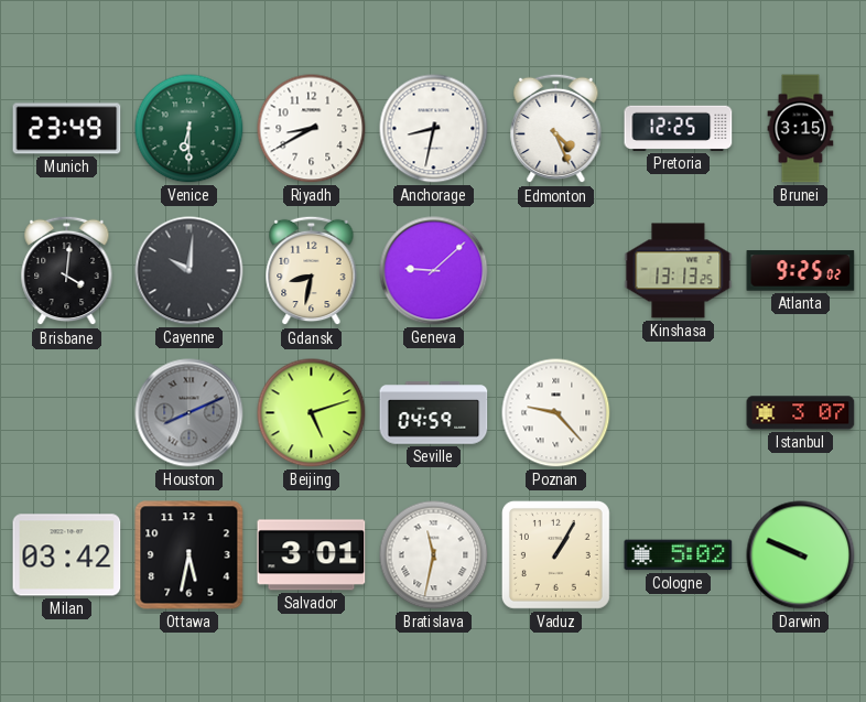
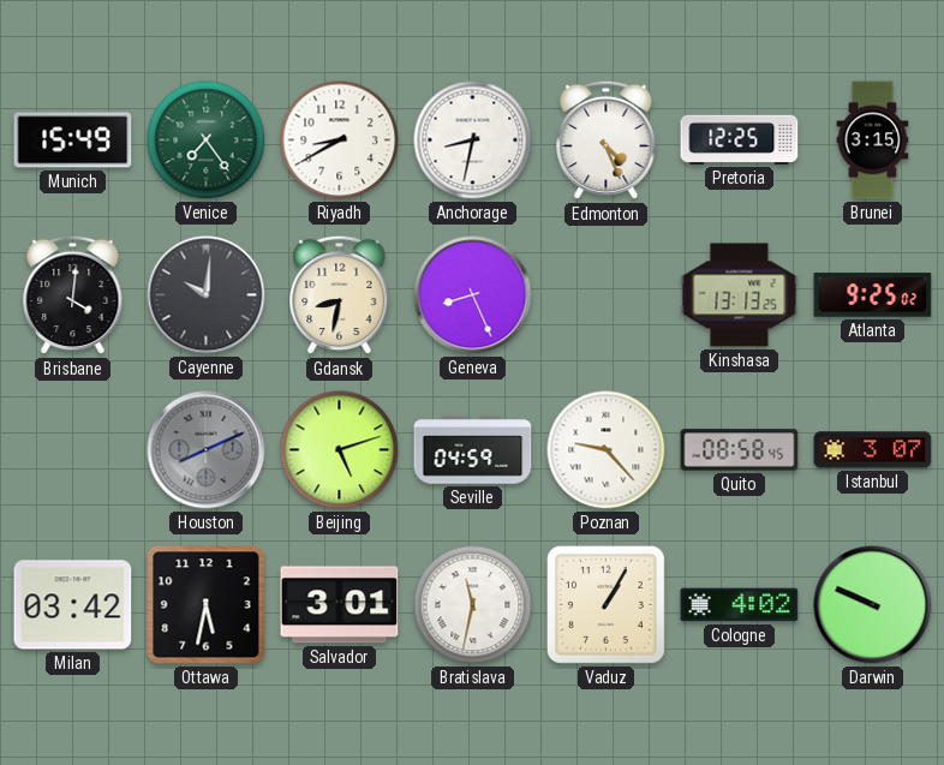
Munich: 23:49 -> 15:49 (73, 141)
Venice: 6:30 -> 7:24 (207, 141)
Geneva: 9:08 -> 8:26 (473, 295)
Quito: none -> 08:58 (740, 450)
Cologne: 5:02 -> 4:02 (740, 605)
